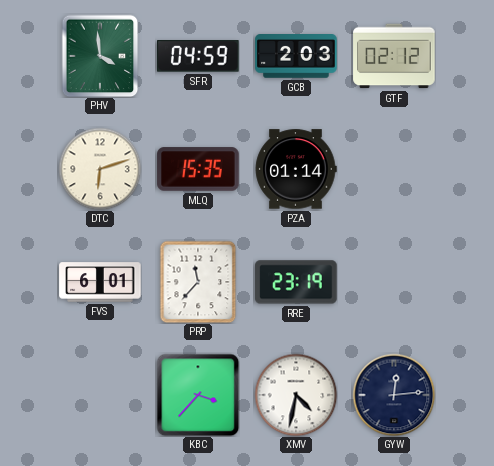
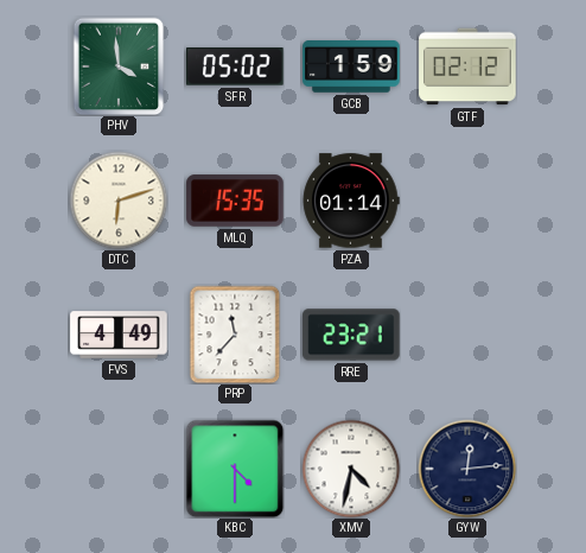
SFR: 04:59 -> 05:02 (236, 66)
GCB: 2:03 -> 1:59 (351, 68)
FVS: 6:01 -> 4:49 (119, 335)
RRE: 23:19 -> 23:21 (351, 335)
KBC: 3:37 -> 4:30 (235, 469)
